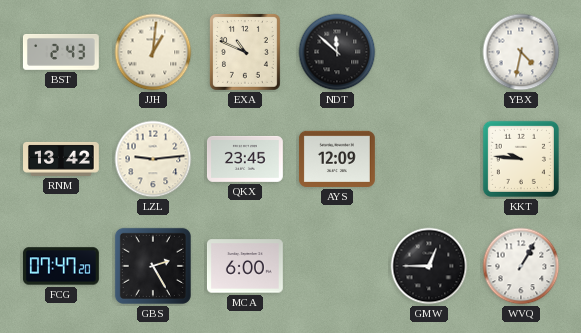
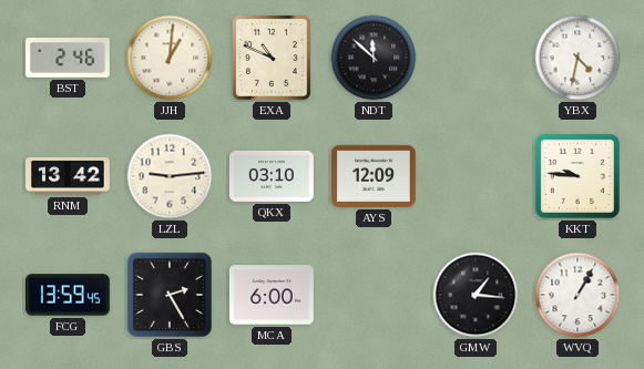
BST: 2:43 -> 2:46 (68, 58)
QKX: 23:45 -> 03:10 (272, 176)
FCG: 07:47 -> 13:59 (68, 295)
GMW: 12:45 -> 1:16 (476, 295)
